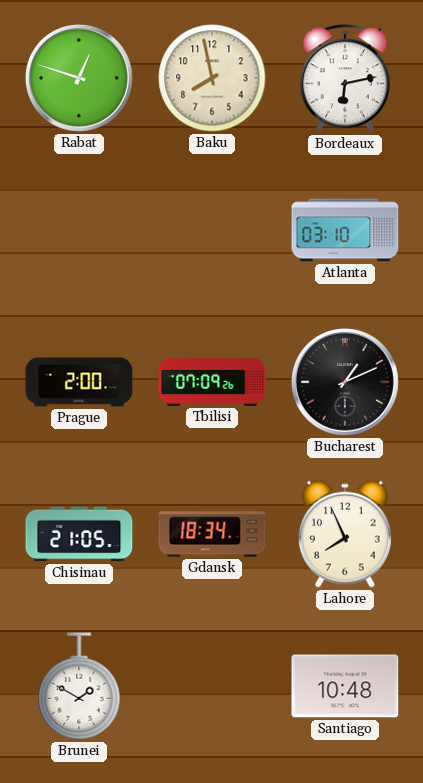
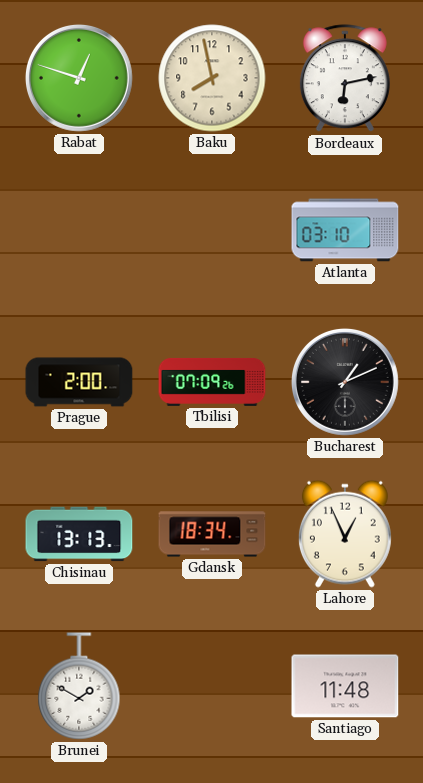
Chisinau: 21:05 -> 13:13 (79, 534)
Lahore: 7:56 -> 12:56 (345, 534)
Santiago: 10:48 -> 11:48 (345, 686)
